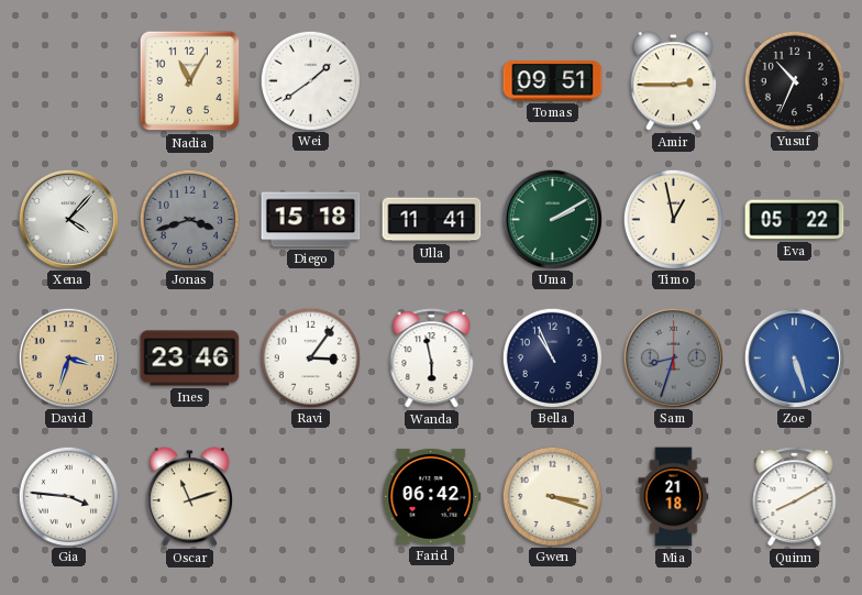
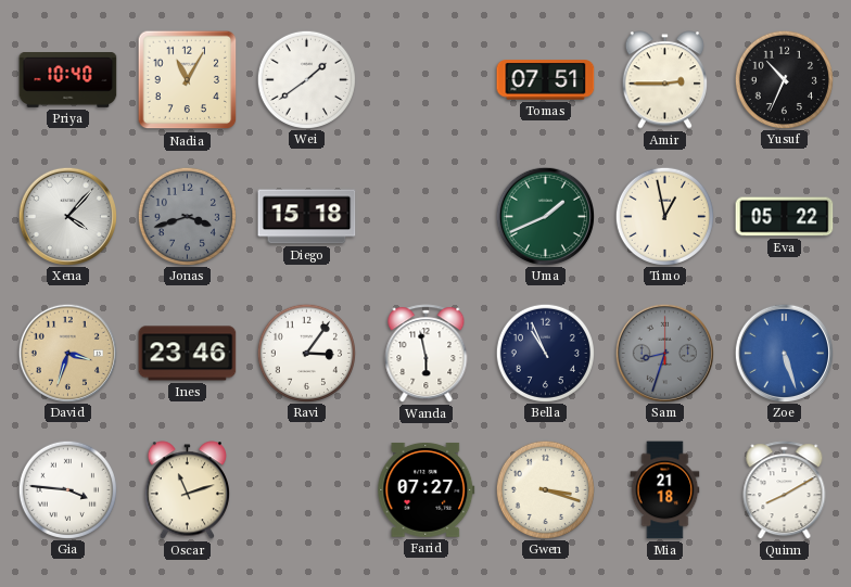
Priya: none -> 10:40 (68, 80)
Tomas: 09:51 -> 07:51 (546, 80)
Ulla: 11:41 -> none (432, 220)
Uma: 2:10 -> 1:41 (545, 216)
Farid: 06:42 -> 07:27 (427, 489)
